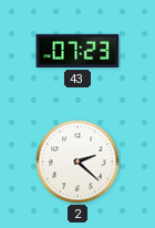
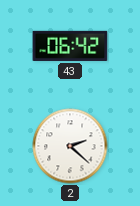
43: 07:23 -> 06:42 (70, 46)
